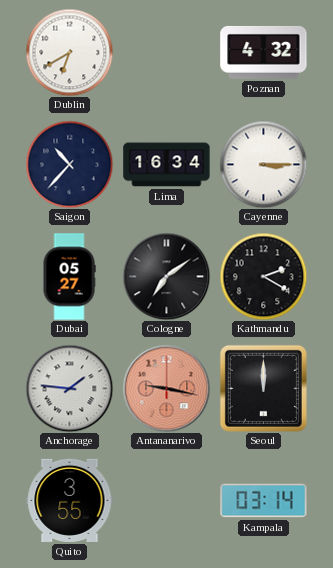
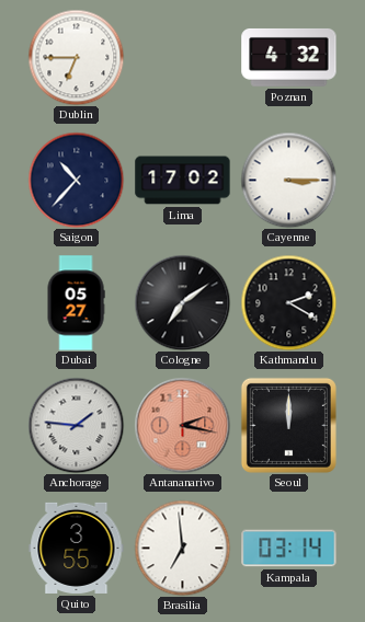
Dublin: 6:40 -> 6:45 (76, 57)
Lima: 16:34 -> 17:02 (183, 181)
Antananarivo: 9:17 -> 2:17 (182, 425)
Brasilia: none -> 6:59 (182, 548)
